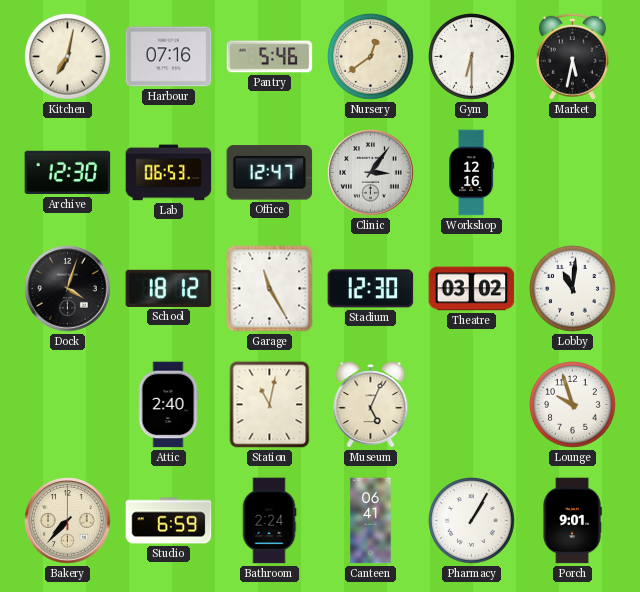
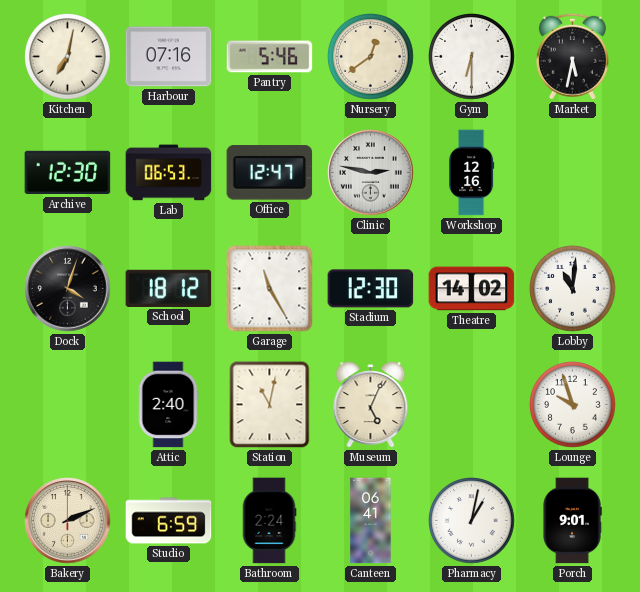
Clinic: 3:06 -> 2:47 (371, 173)
Theatre: 03:02 -> 14:02 (472, 289)
Bakery: 7:37 -> 2:11 (68, 521)
Pharmacy: 1:05 -> 1:02 (472, 521)
